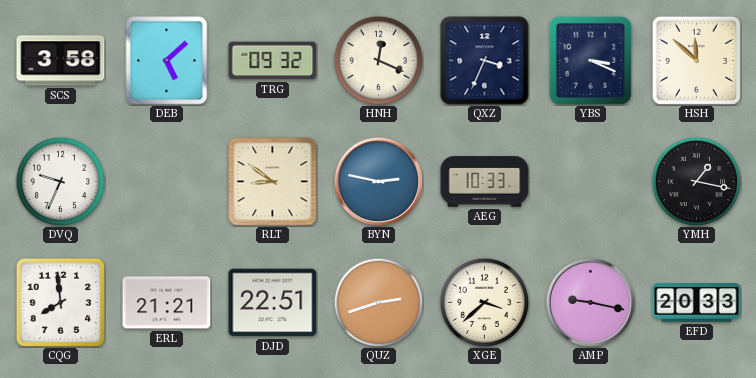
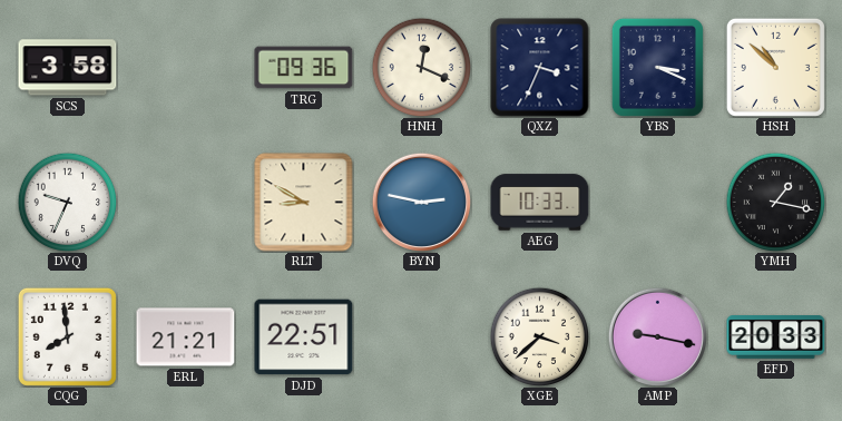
DEB: 5:08 -> none (167, 61)
TRG: 09:32 -> 09:36 (304, 68)
HSH: 11:52 -> 10:52 (775, 67)
RLT: 8:51 -> 8:50 (304, 203)
QUZ: 2:42 -> none (378, 302)
